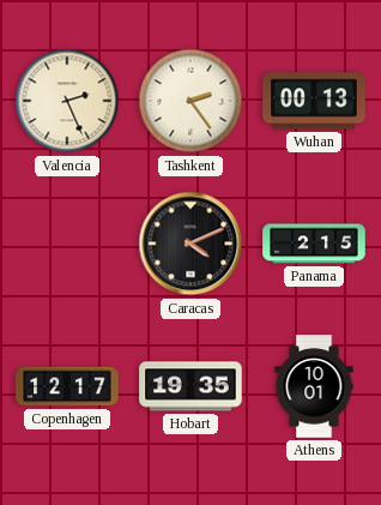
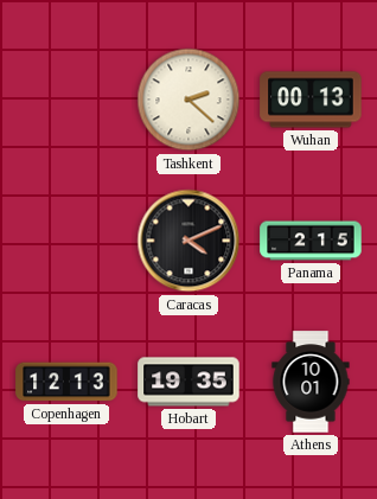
Valencia: 2:26 -> none (67, 101)
Tashkent: 2:24 -> 2:22 (188, 100)
Copenhagen: 12:17 -> 12:13 (66, 382)
